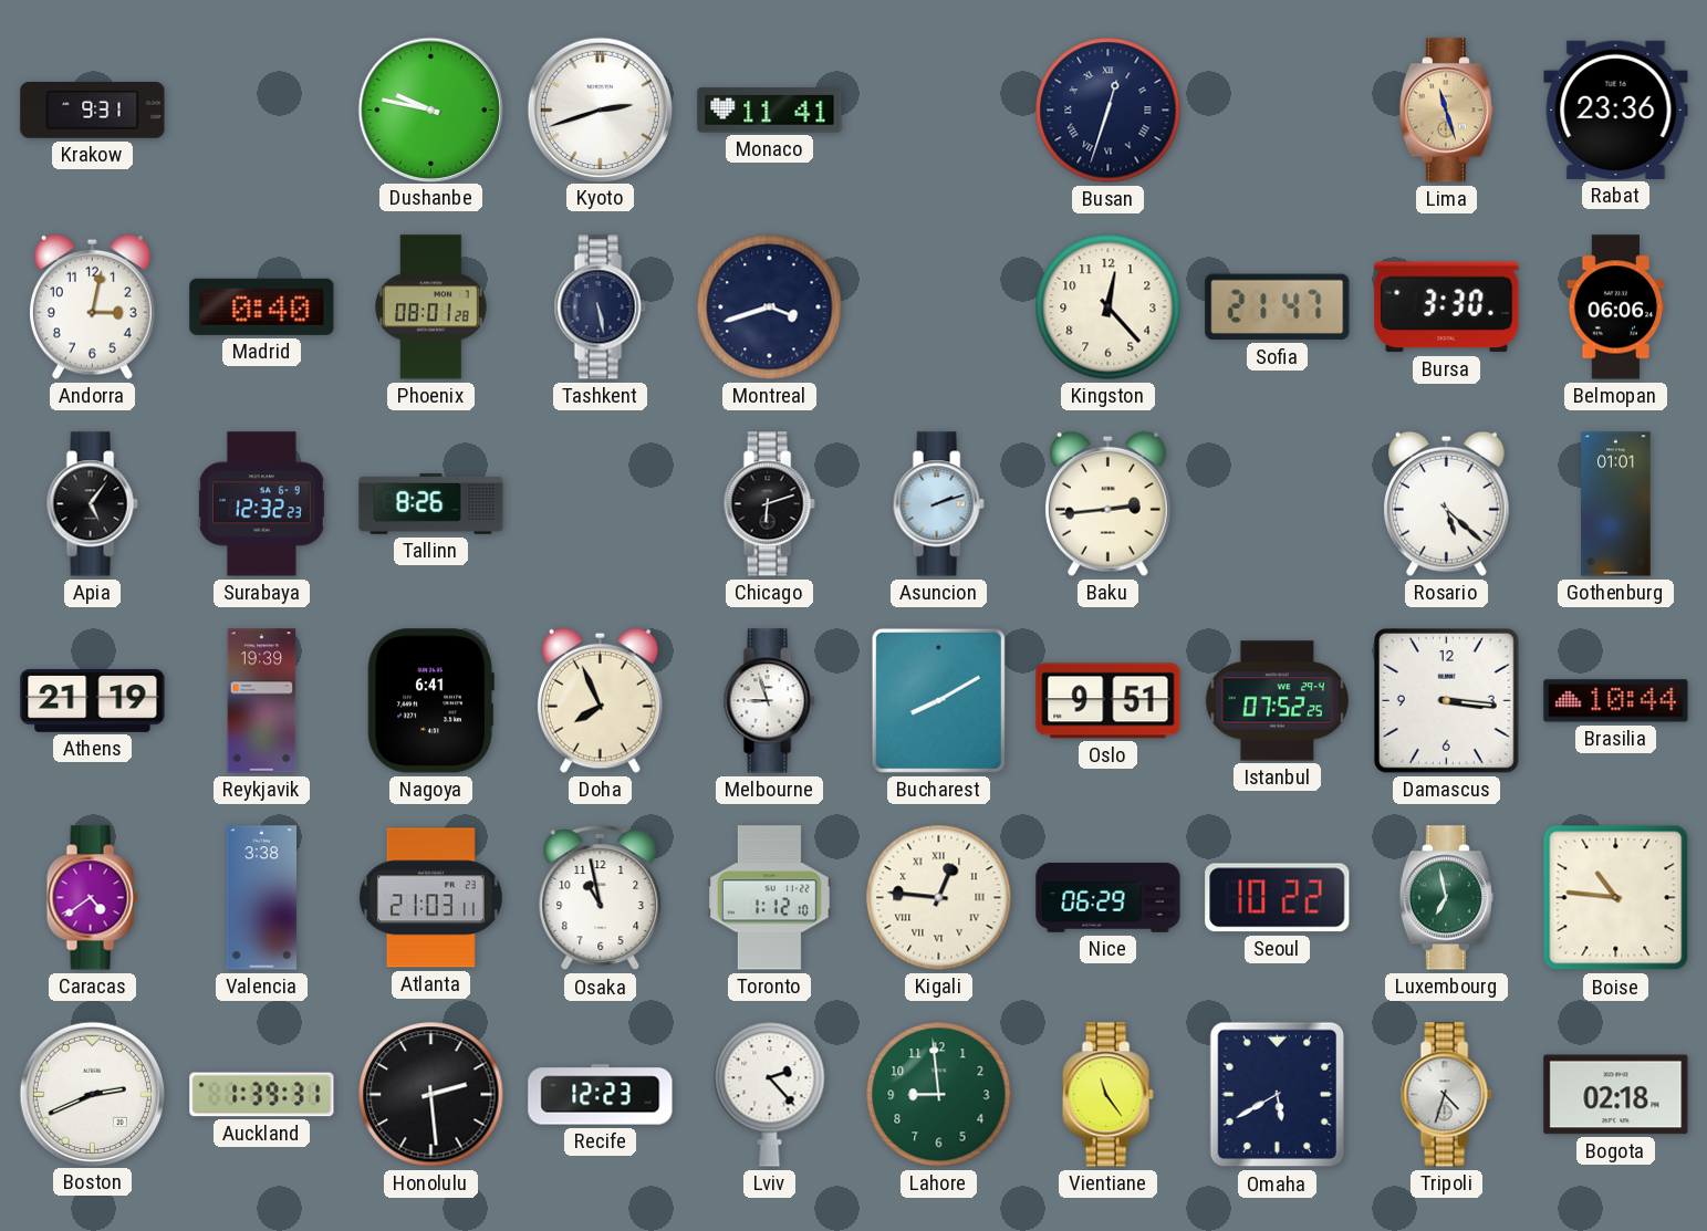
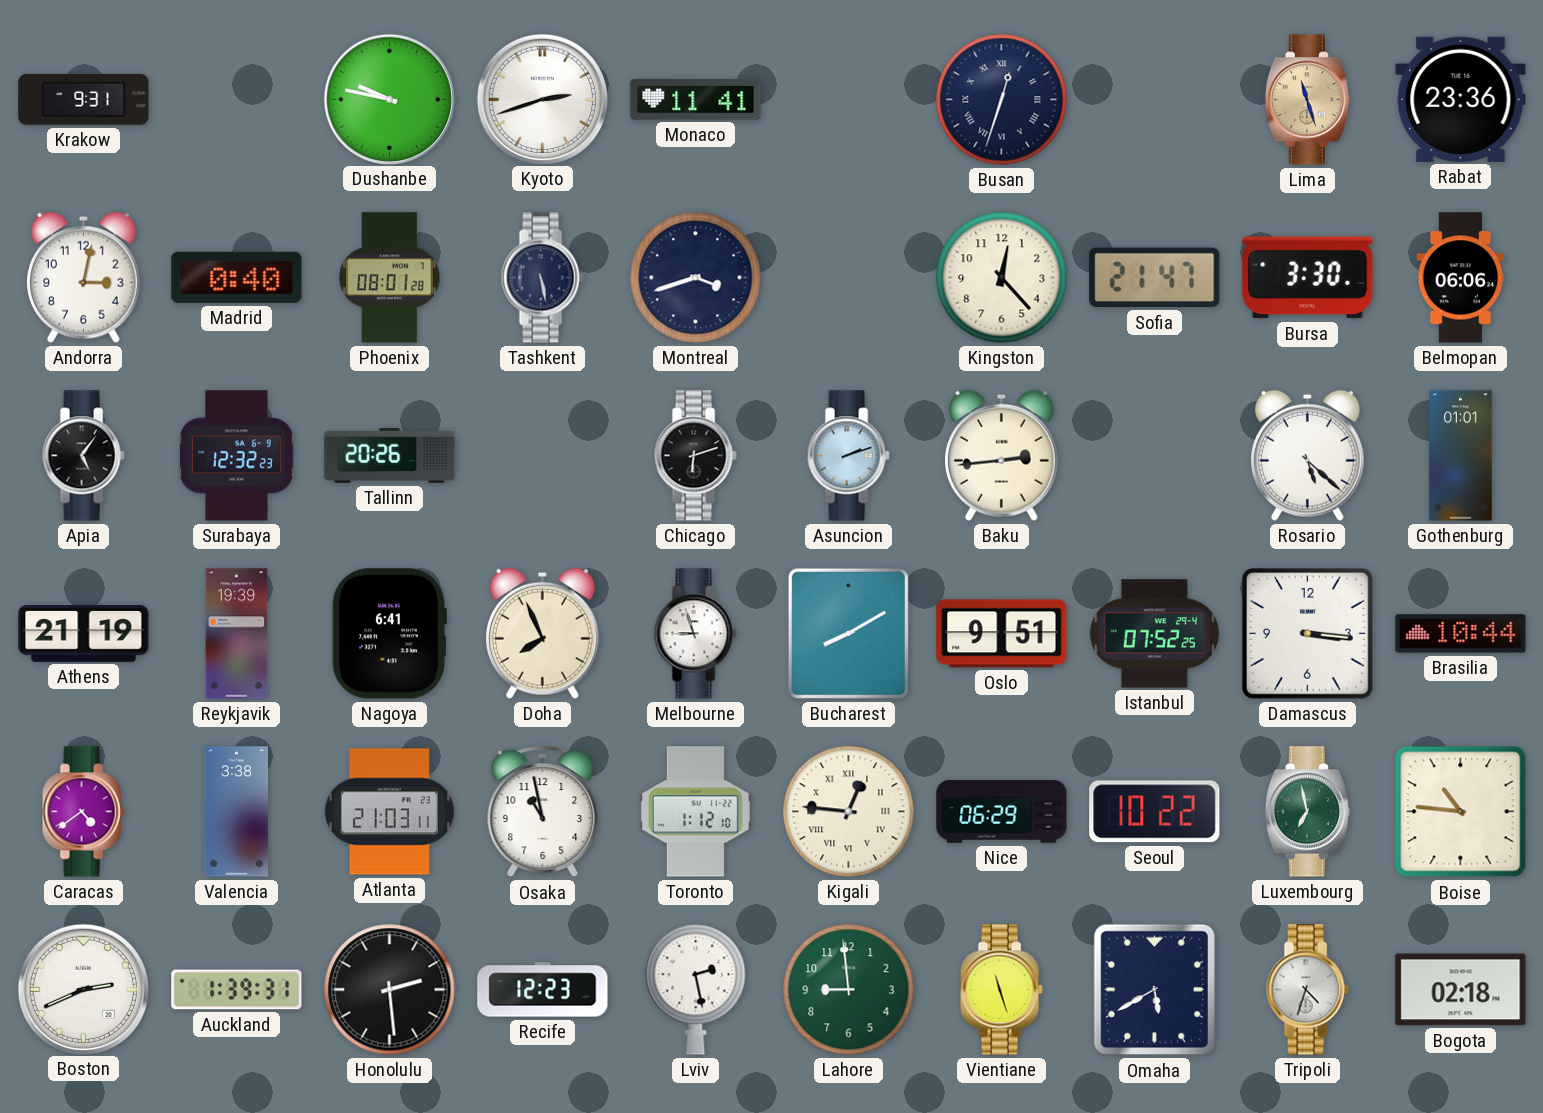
Tallinn: 8:26 -> 20:26 (390, 456)
Lviv: 2:23 -> 2:28 (696, 990)
Vientiane: 11:24 -> 11:27 (1001, 990)
